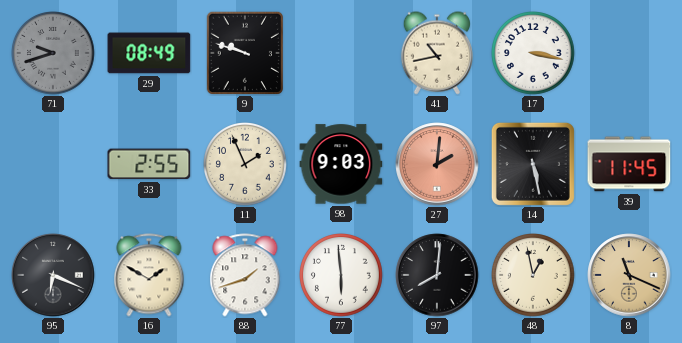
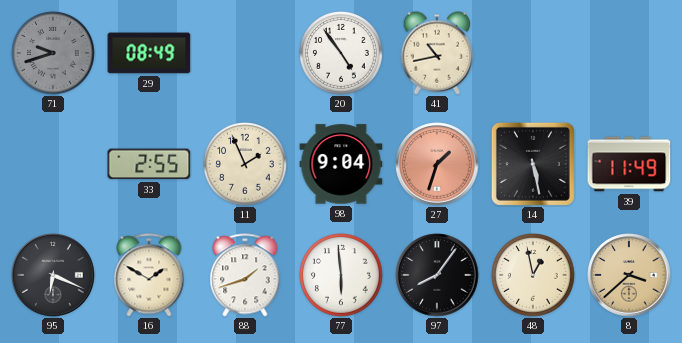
9: 9:48 -> none (244, 52)
20: none -> 4:54 (342, 54)
17: 3:17 -> none (534, 54)
98: 9:03 -> 9:04 (341, 164)
27: 2:01 -> 1:33 (437, 164)
39: 11:45 -> 11:49 (629, 164)
97: 8:01 -> 8:06 (437, 275)
8: 11:19 -> 3:38 (629, 275)
